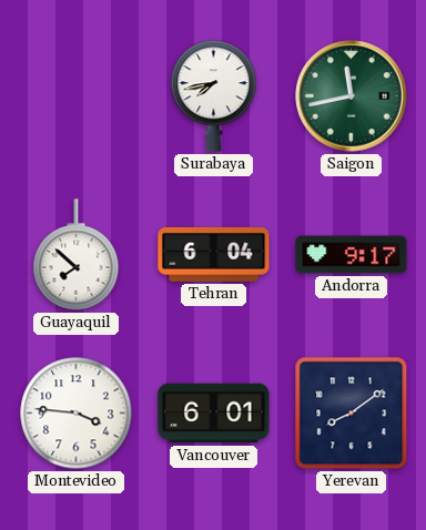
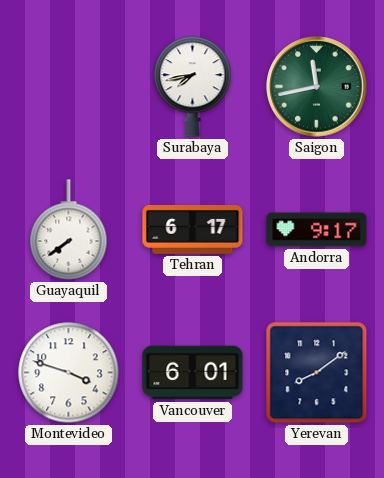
Guayaquil: 7:52 -> 7:39 (69, 230)
Tehran: 6:04 -> 6:17 (193, 230)
Montevideo: 3:46 -> 3:48 (69, 373)
